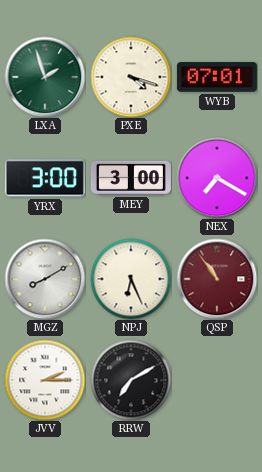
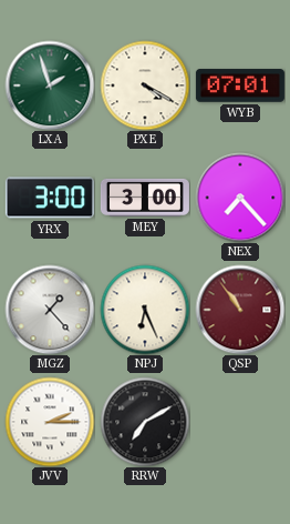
PXE: 4:18 -> 4:20 (145, 85)
NEX: 7:20 -> 7:23 (240, 198)
MGZ: 8:10 -> 1:23 (50, 310)
